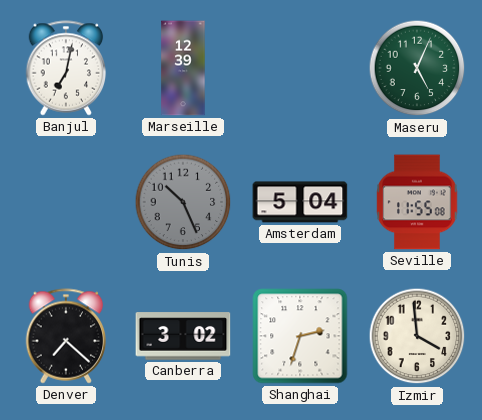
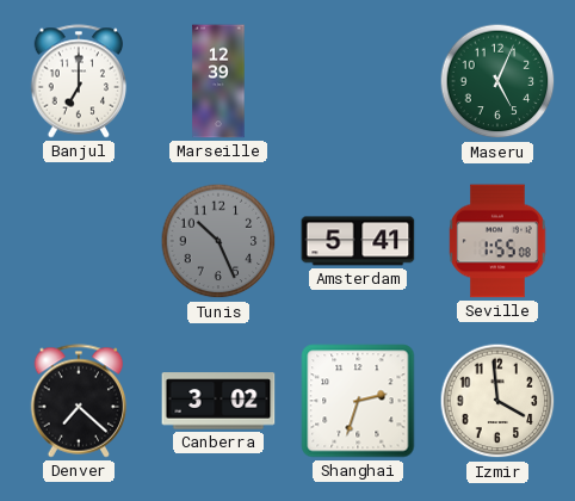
Banjul: 7:02 -> 7:00 (79, 81)
Amsterdam: 5:04 -> 5:41 (358, 241)
Seville: 11:55 -> 1:55 (497, 241)
